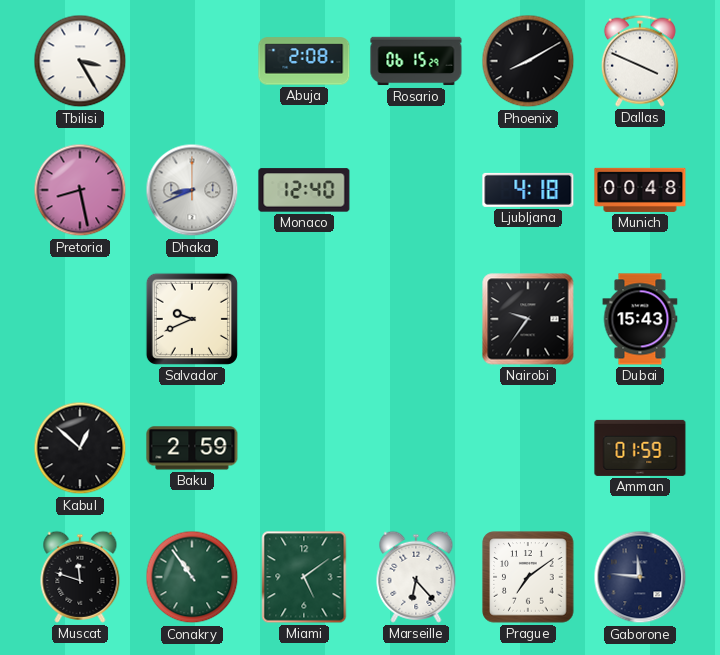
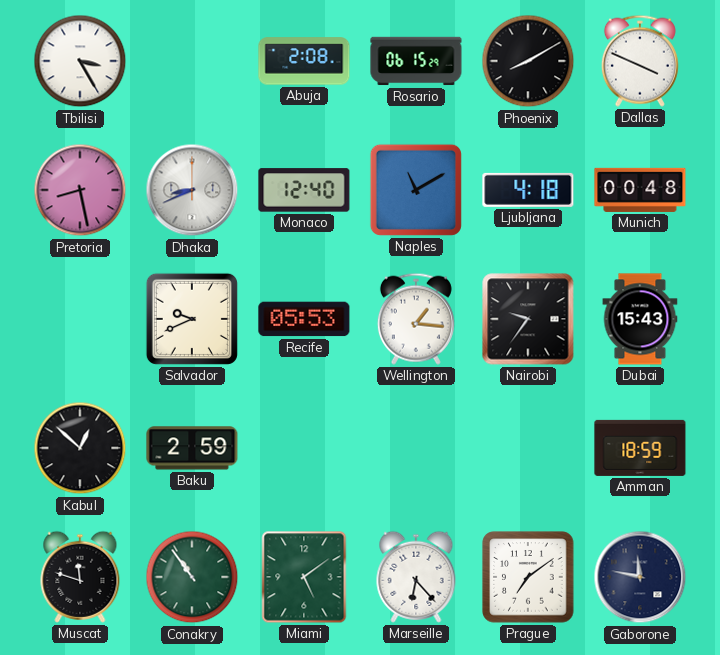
Naples: none -> 11:10 (416, 190)
Recife: none -> 05:53 (304, 319)
Wellington: none -> 1:16 (416, 319)
Amman: 01:59 -> 18:59 (640, 448)
Gaborone: 11:46 -> 11:47 (640, 577)
